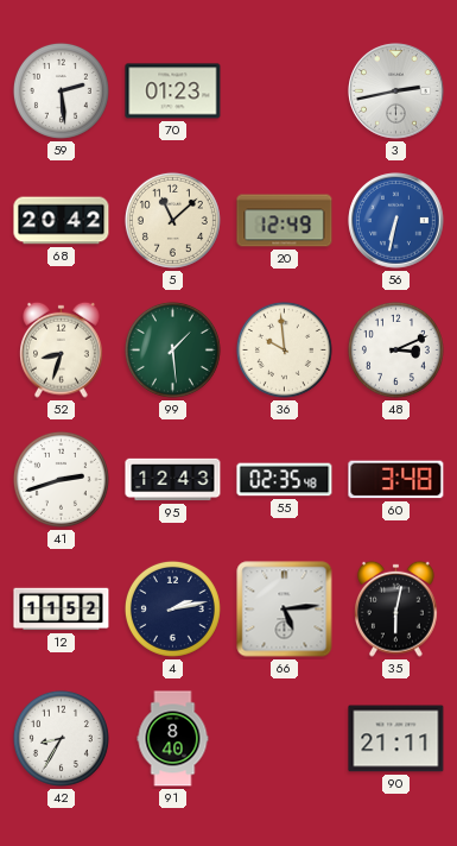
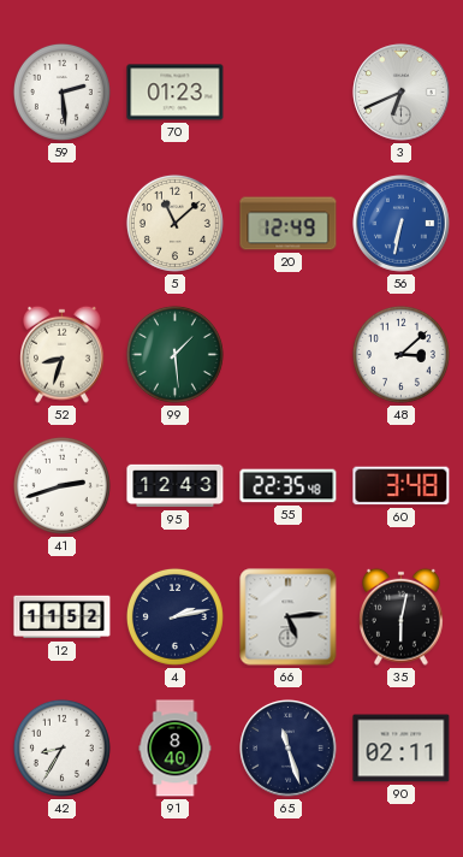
3: 2:43 -> 6:41 (402, 93)
68: 20:42 -> none (62, 221)
36: 9:59 -> none (284, 349)
48: 3:11 -> 3:08 (400, 354)
55: 02:35 -> 22:35 (289, 486)
65: none -> 11:27 (289, 749)
90: 21:11 -> 02:11 (402, 749)
